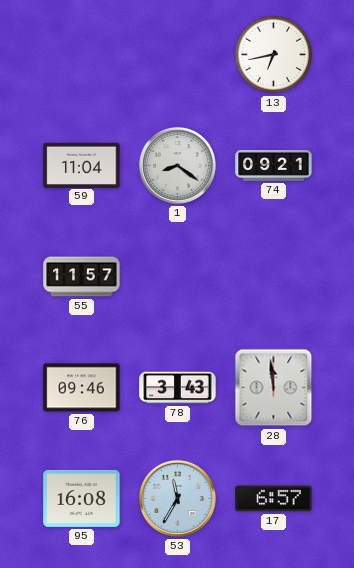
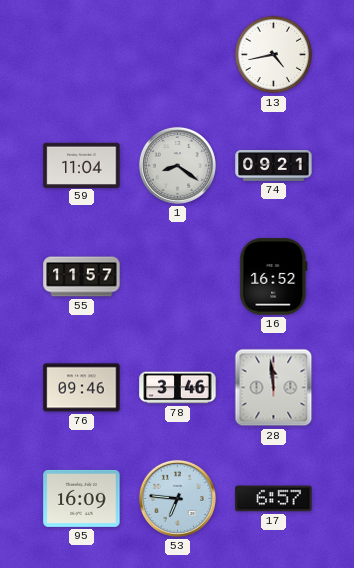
13: 6:43 -> 4:43 (274, 55)
16: none -> 16:52 (274, 277)
78: 3:43 -> 3:46 (178, 388)
95: 16:08 -> 16:09 (82, 498)
53: 11:35 -> 6:46 (177, 498)
